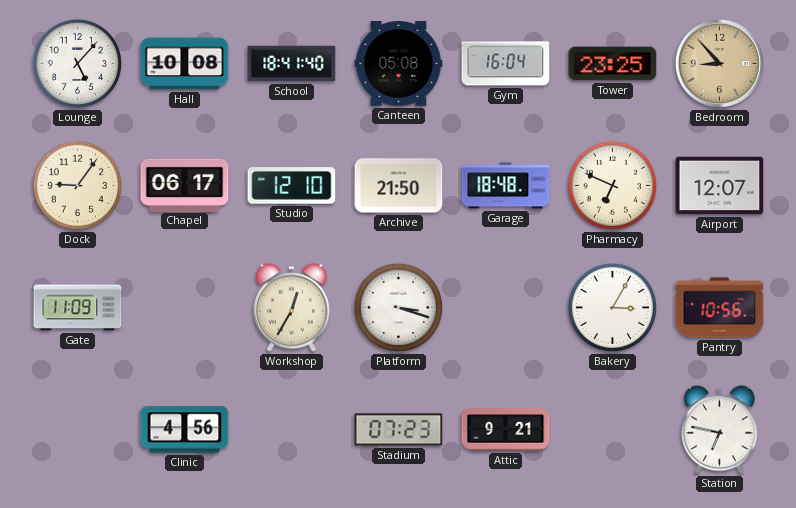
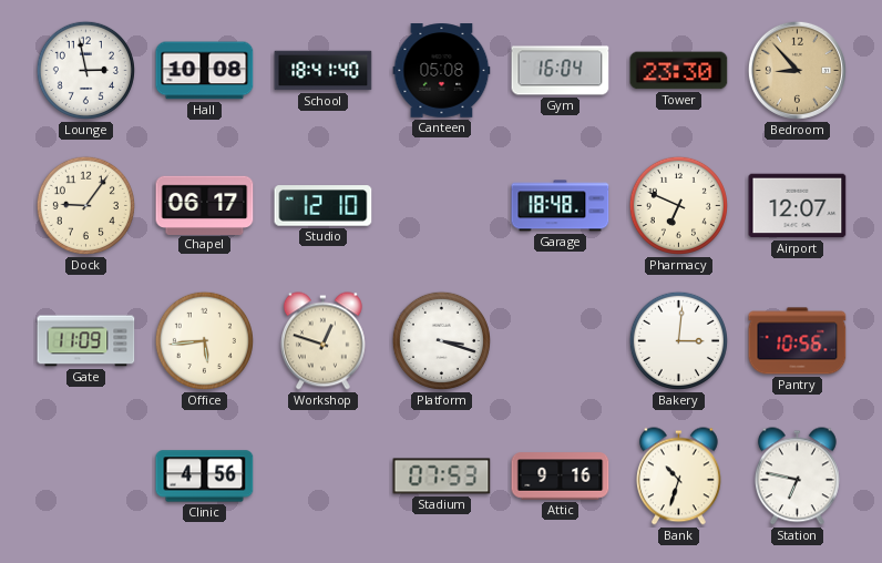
Lounge: 5:07 -> 2:58 (85, 70)
Tower: 23:25 -> 23:30 (679, 71)
Archive: 21:50 -> none (399, 186)
Office: none -> 5:44 (204, 340)
Workshop: 12:35 -> 12:48 (322, 341)
Bakery: 3:05 -> 3:01 (678, 340)
Stadium: 07:23 -> 07:53 (442, 477)
Attic: 9:21 -> 9:16 (561, 477)
Bank: none -> 10:33 (678, 477)
